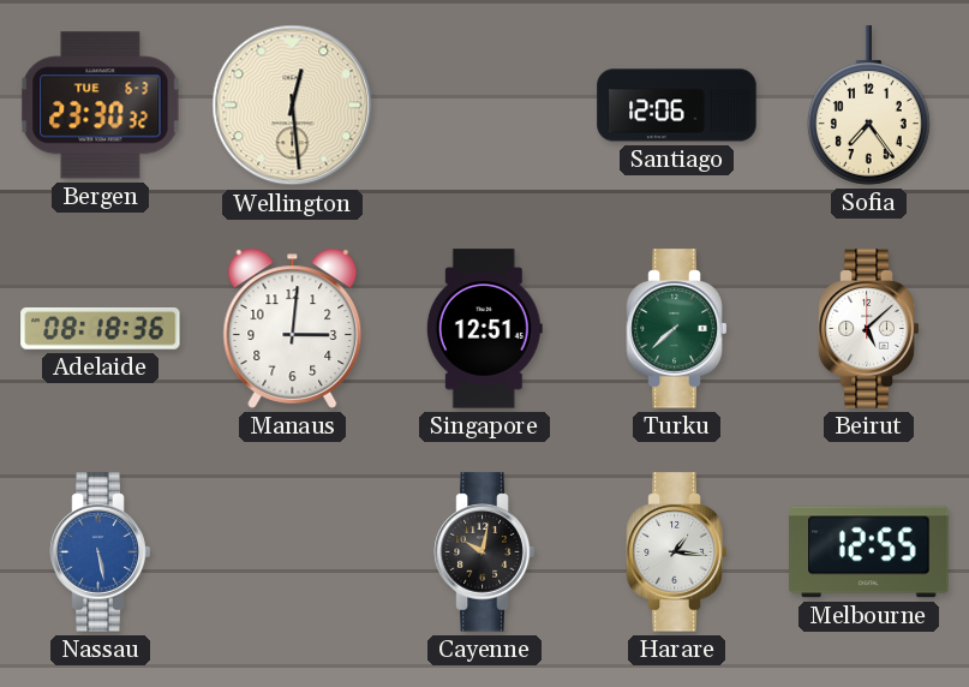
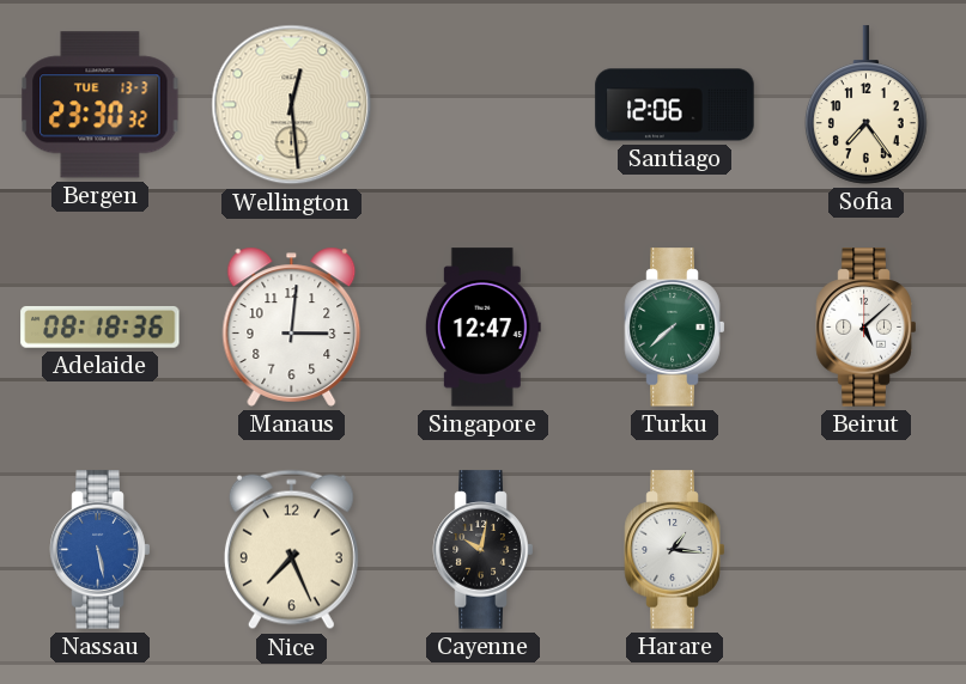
Bergen date: TUE 6-3 -> TUE 13-3 (101, 105)
Singapore: 12:51 -> 12:47 (482, 328)
Nice: none -> 7:26 (291, 550)
Melbourne: 12:55 -> none (869, 552)
